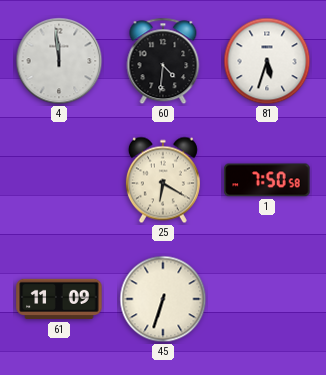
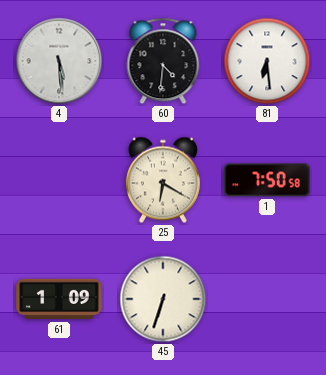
4: 11:59 -> 5:29 (59, 61)
81: 5:33 -> 6:29 (267, 61)
61: 11:09 -> 1:09 (59, 299)
